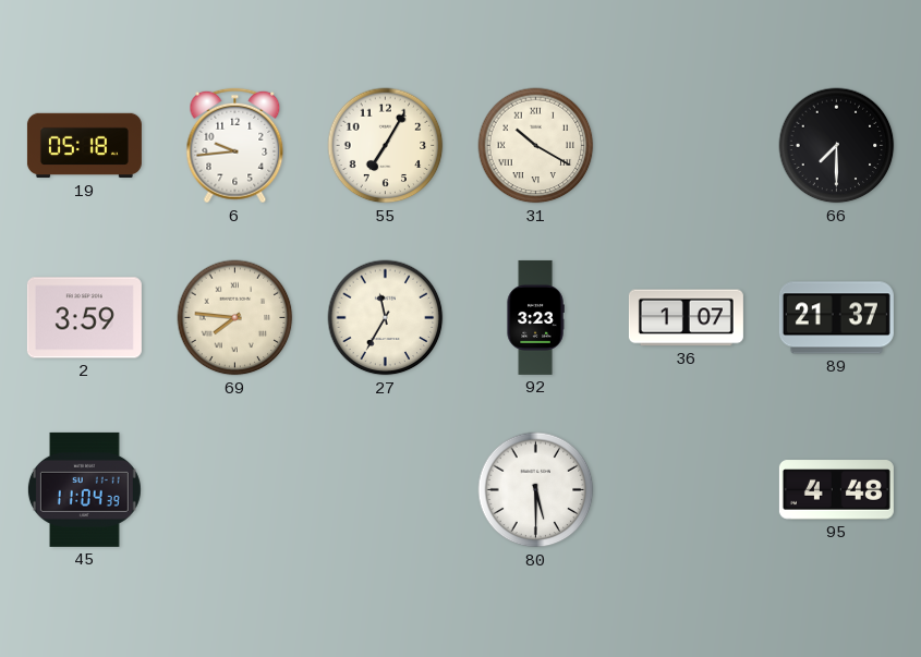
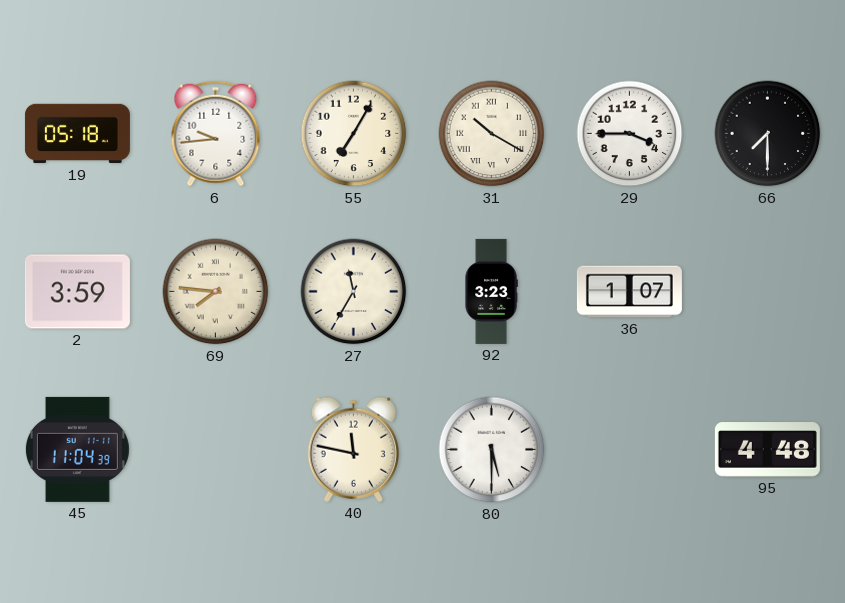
29: none -> 3:45 (630, 134)
89: 21:37 -> none (836, 318)
40: none -> 11:47 (353, 449)
